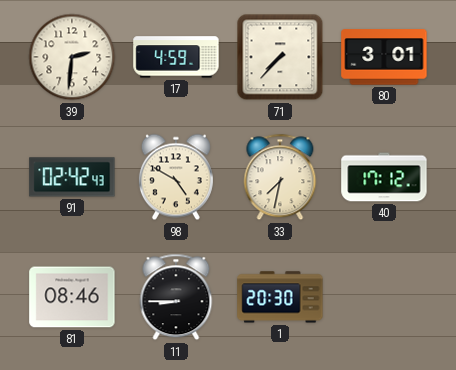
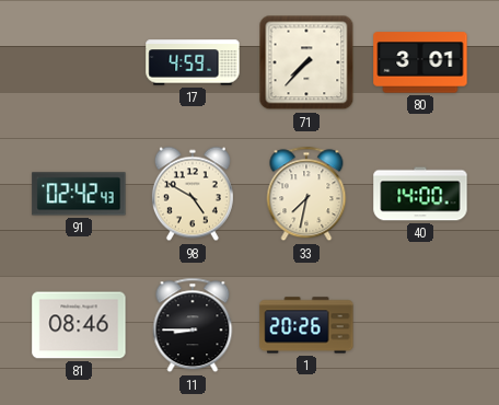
39: 2:31 -> none (72, 57)
40: 17:12 -> 14:00 (420, 194)
1: 20:30 -> 20:26 (306, 325)
